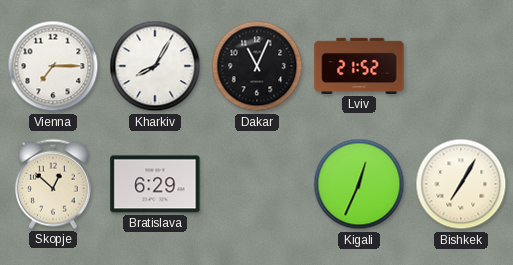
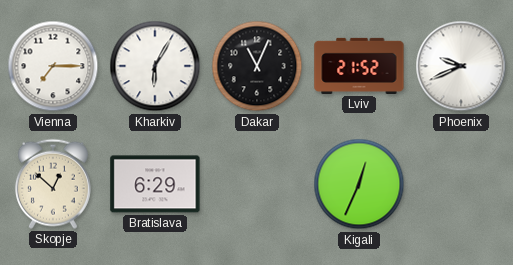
Kharkiv: 8:05 -> 6:05 (155, 66)
Phoenix: none -> 9:41 (461, 66)
Bishkek: 7:05 -> none (461, 184)
